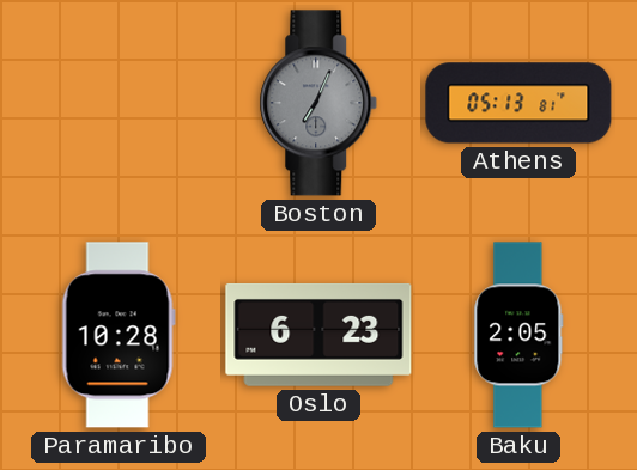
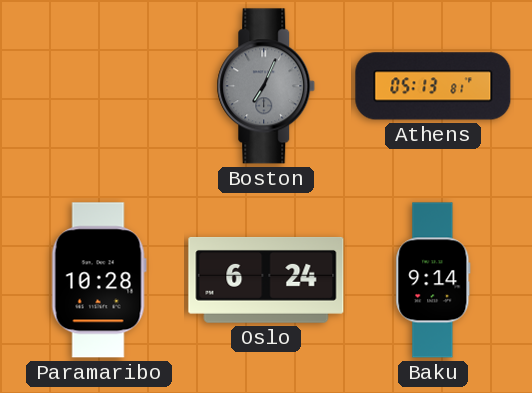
Oslo: 6:23 -> 6:24 (266, 280)
Baku: 2:05 -> 9:14 (433, 280)
